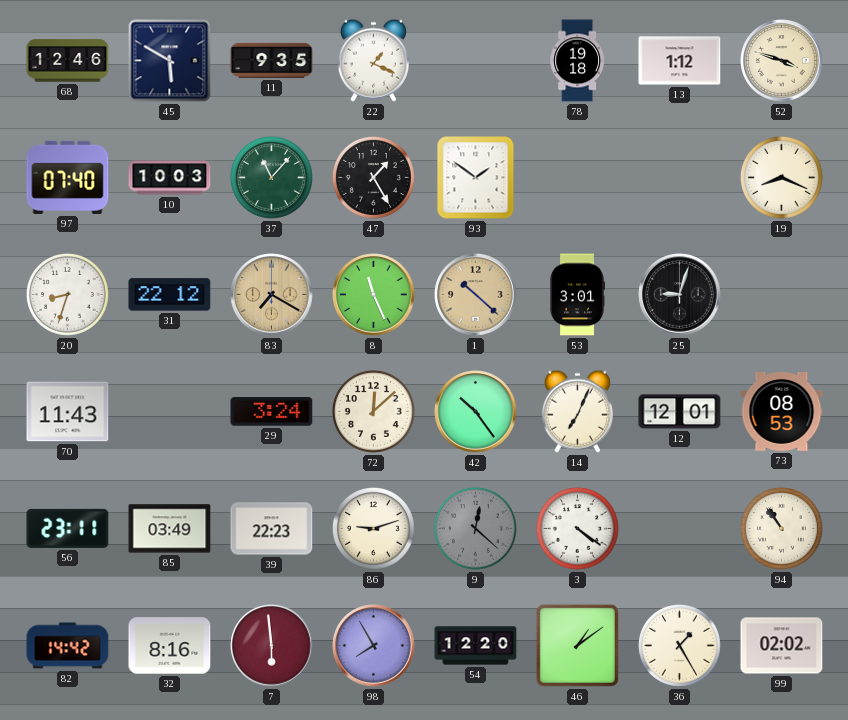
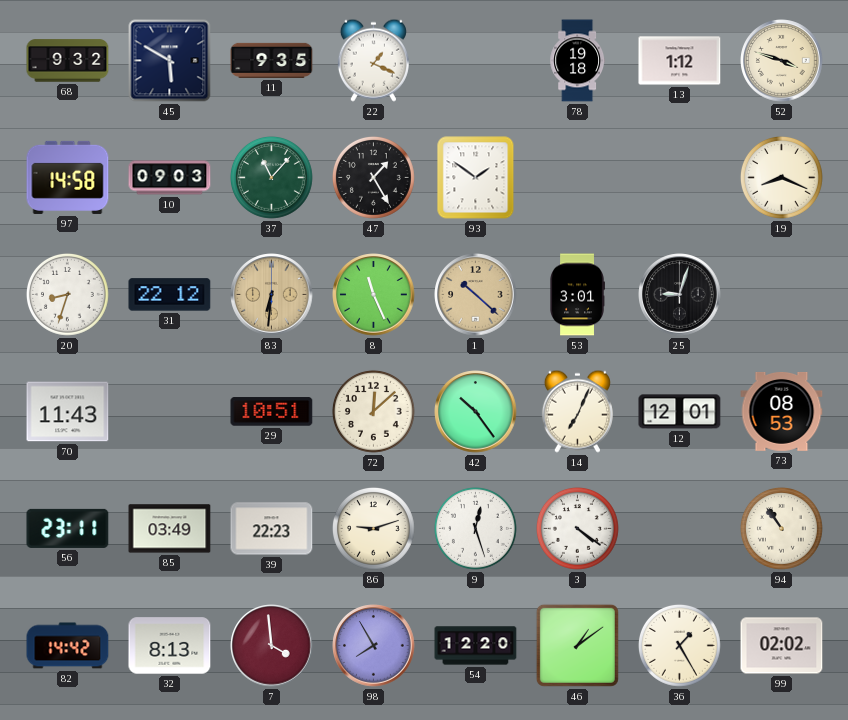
68: 12:46 -> 9:32 (68, 61)
97: 07:40 -> 14:58 (68, 177)
10: 10:03 -> 09:03 (170, 178)
83: 7:20 -> 6:31 (272, 295)
29: 3:24 -> 10:51 (272, 412)
9: 12:22 -> 12:27 (475, 528)
9 dial: grey -> white (475, 528)
32: 8:16 -> 8:13 (170, 646)
7: 5:59 -> 3:59 (272, 646)
